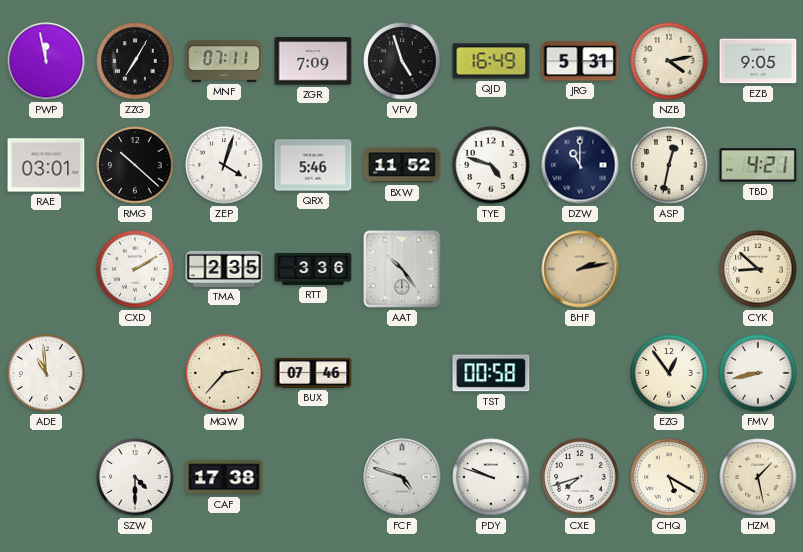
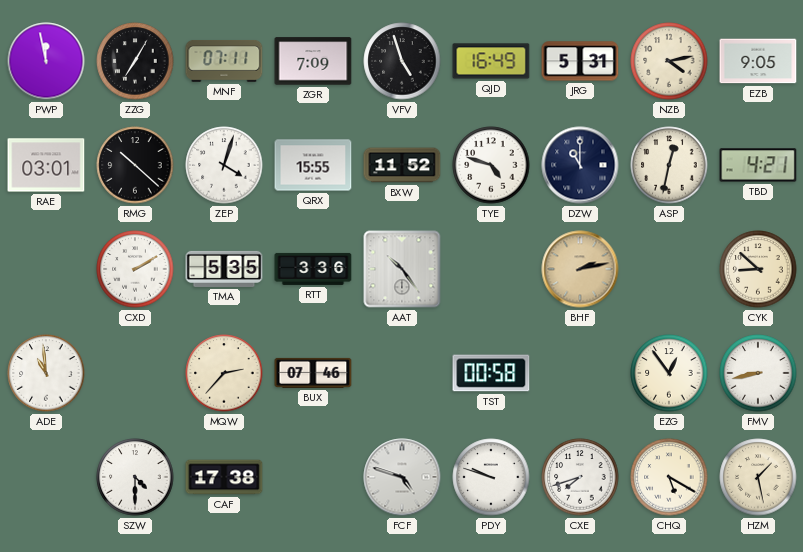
QRX: 5:46 -> 15:55 (313, 165)
TMA: 2:35 -> 5:35 (224, 269)
